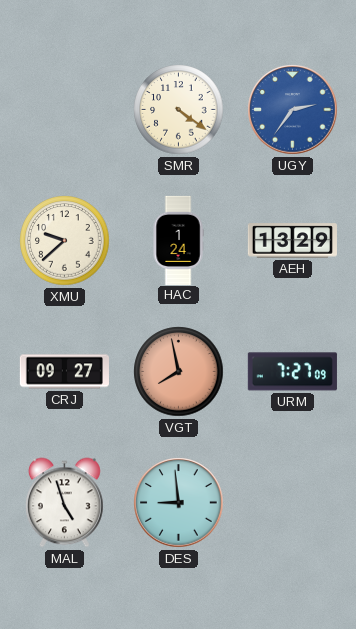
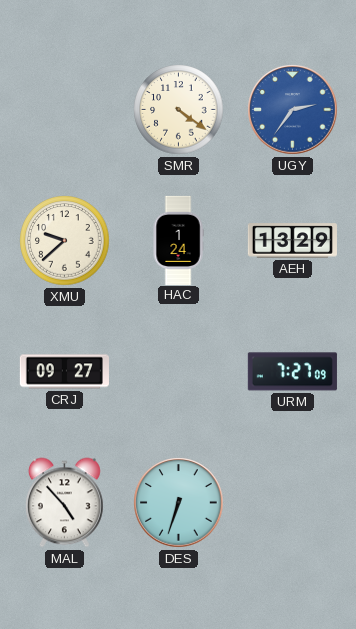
VGT: 7:58 -> none (179, 372)
MAL: 4:57 -> 4:53 (65, 503)
DES: 8:59 -> 6:33 (179, 503)
